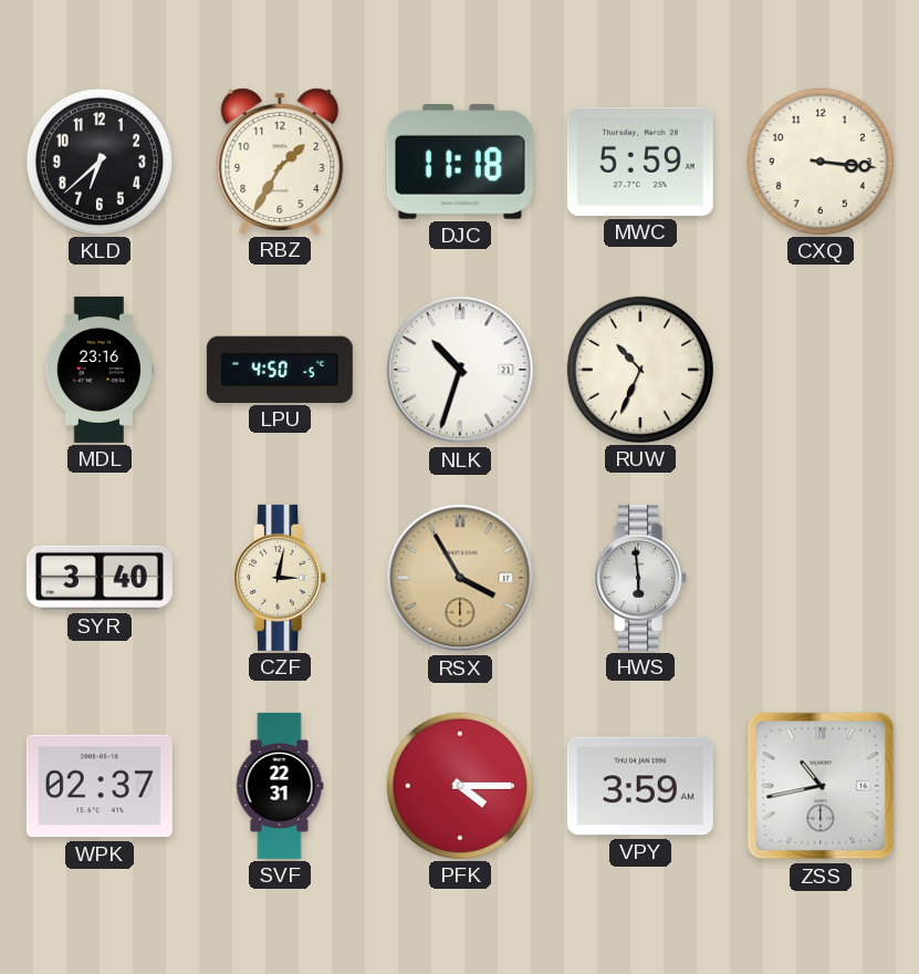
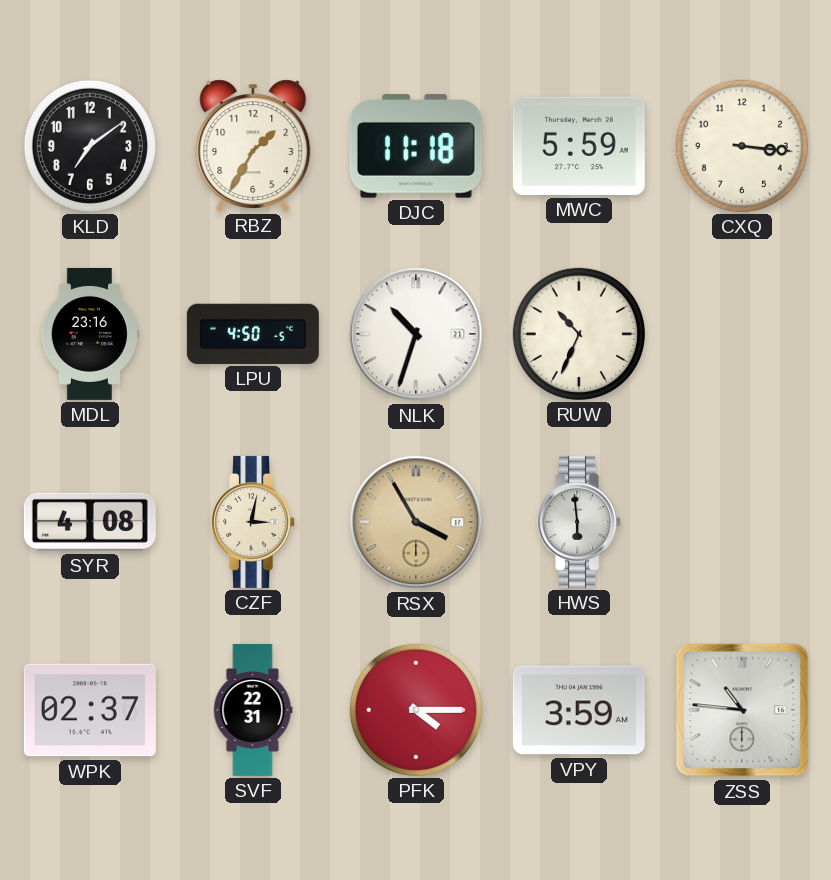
KLD: 6:38 -> 7:09 (90, 146)
SYR: 3:40 -> 4:08 (90, 522)
ZSS: 10:43 -> 10:46 (742, 710)
